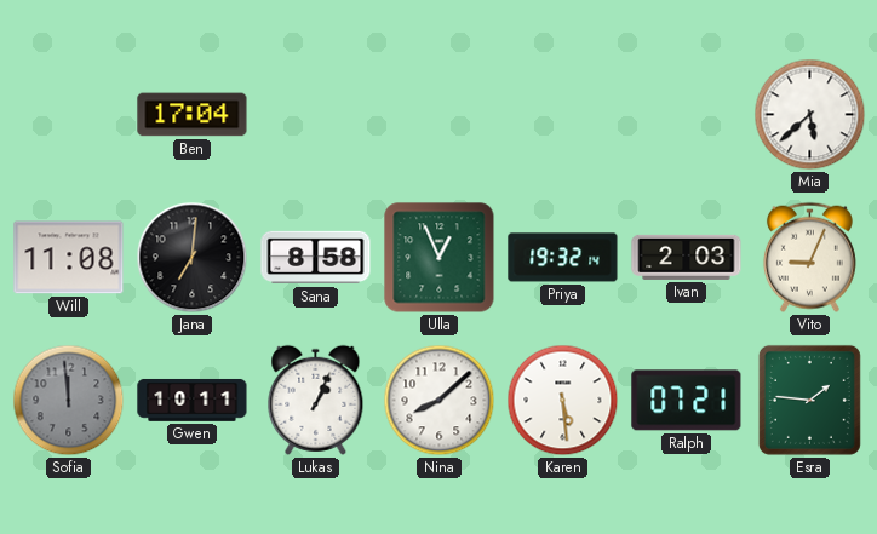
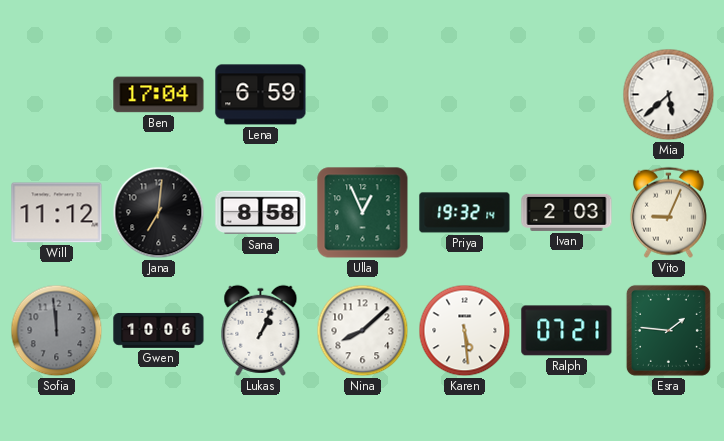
Lena: none -> 6:59 (261, 95)
Will: 11:08 -> 11:12 (57, 213)
Gwen: 10:11 -> 10:06 (159, 330)
